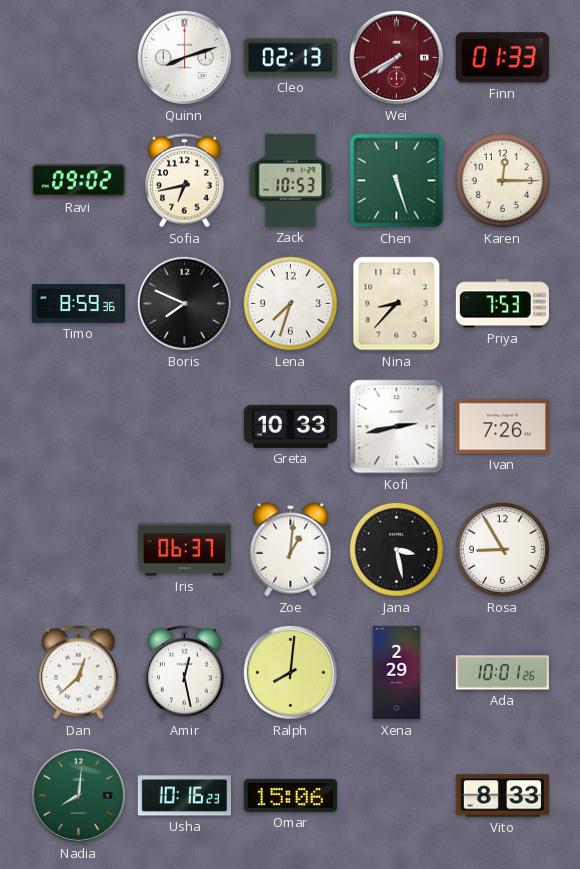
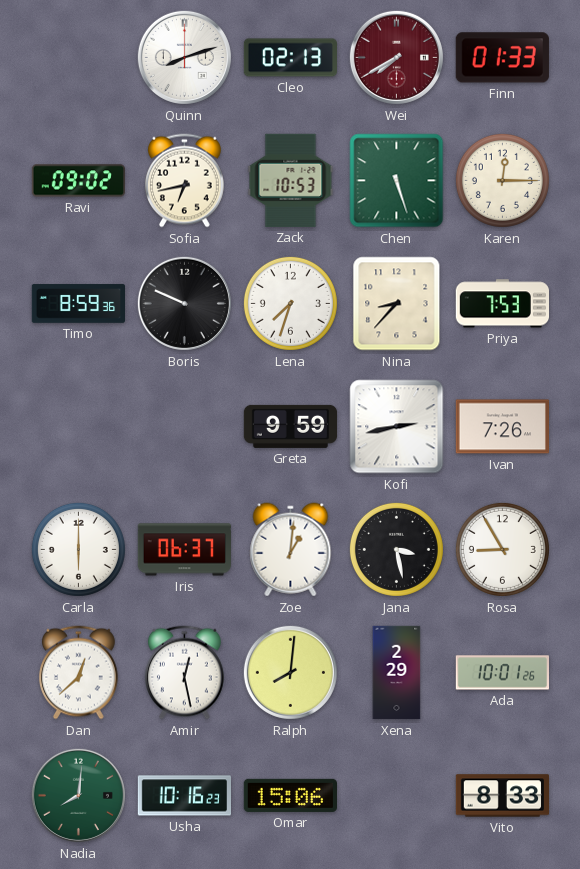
Boris: 7:49 -> 9:49 (184, 303)
Greta: 10:33 -> 9:59 (291, 426)
Carla: none -> 6:00 (78, 549)
